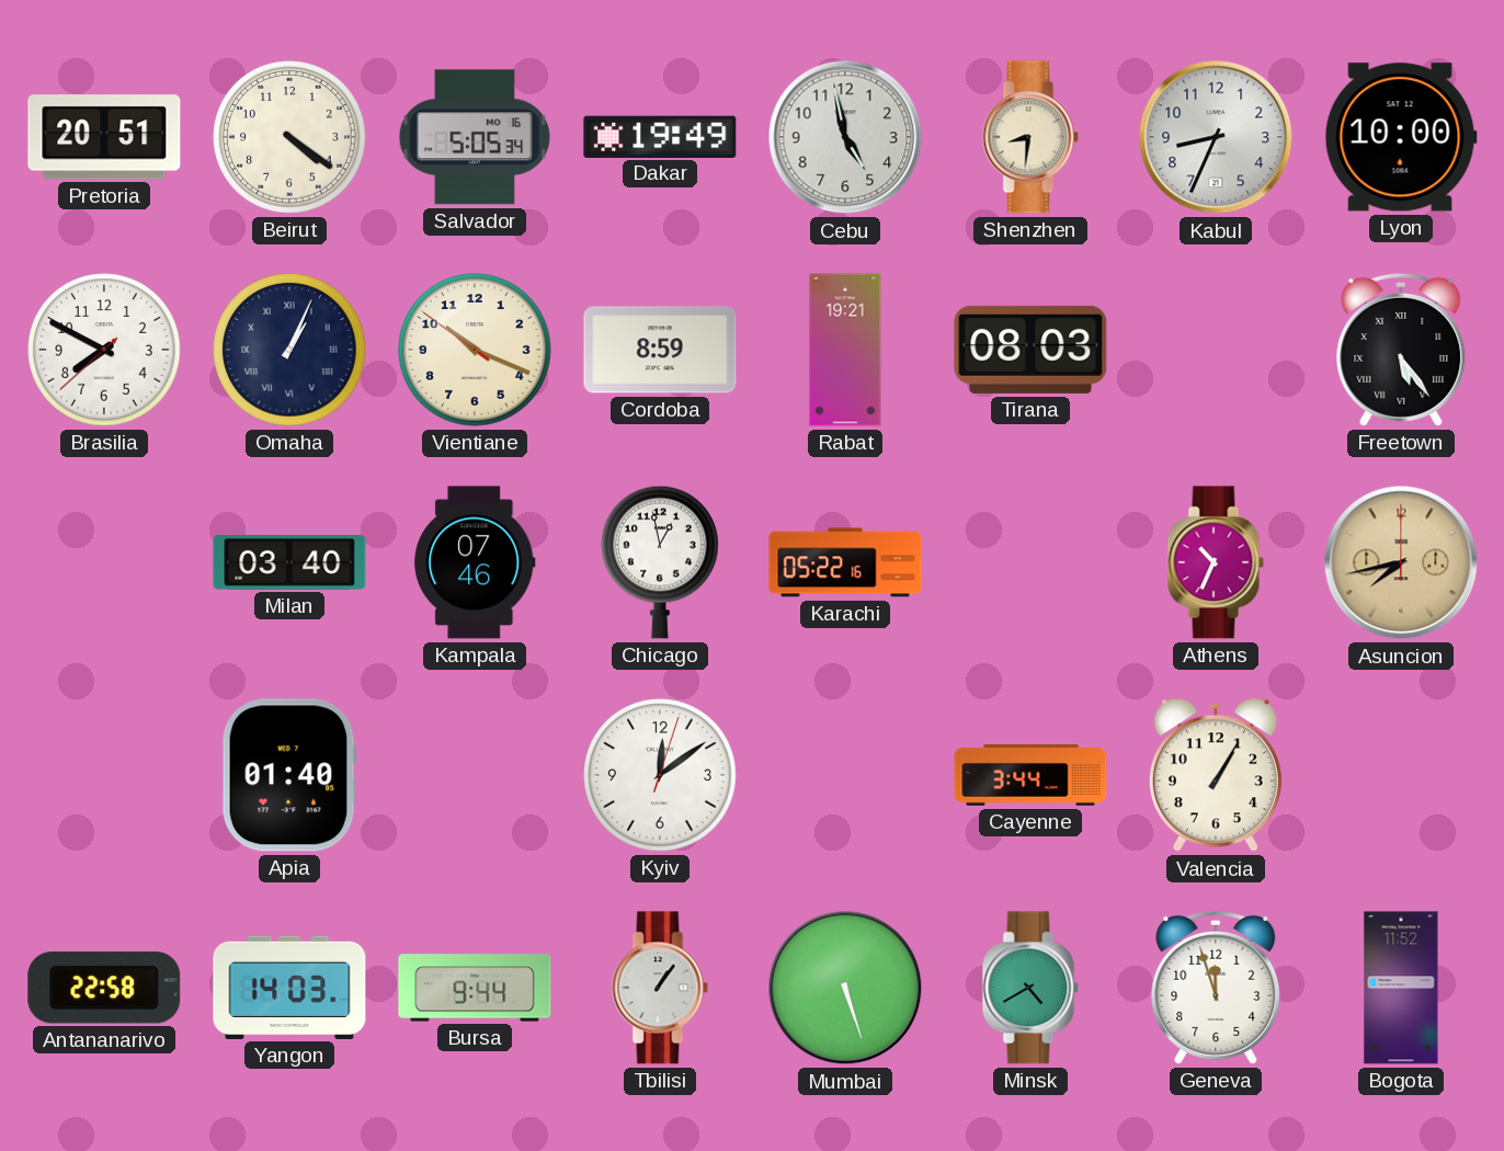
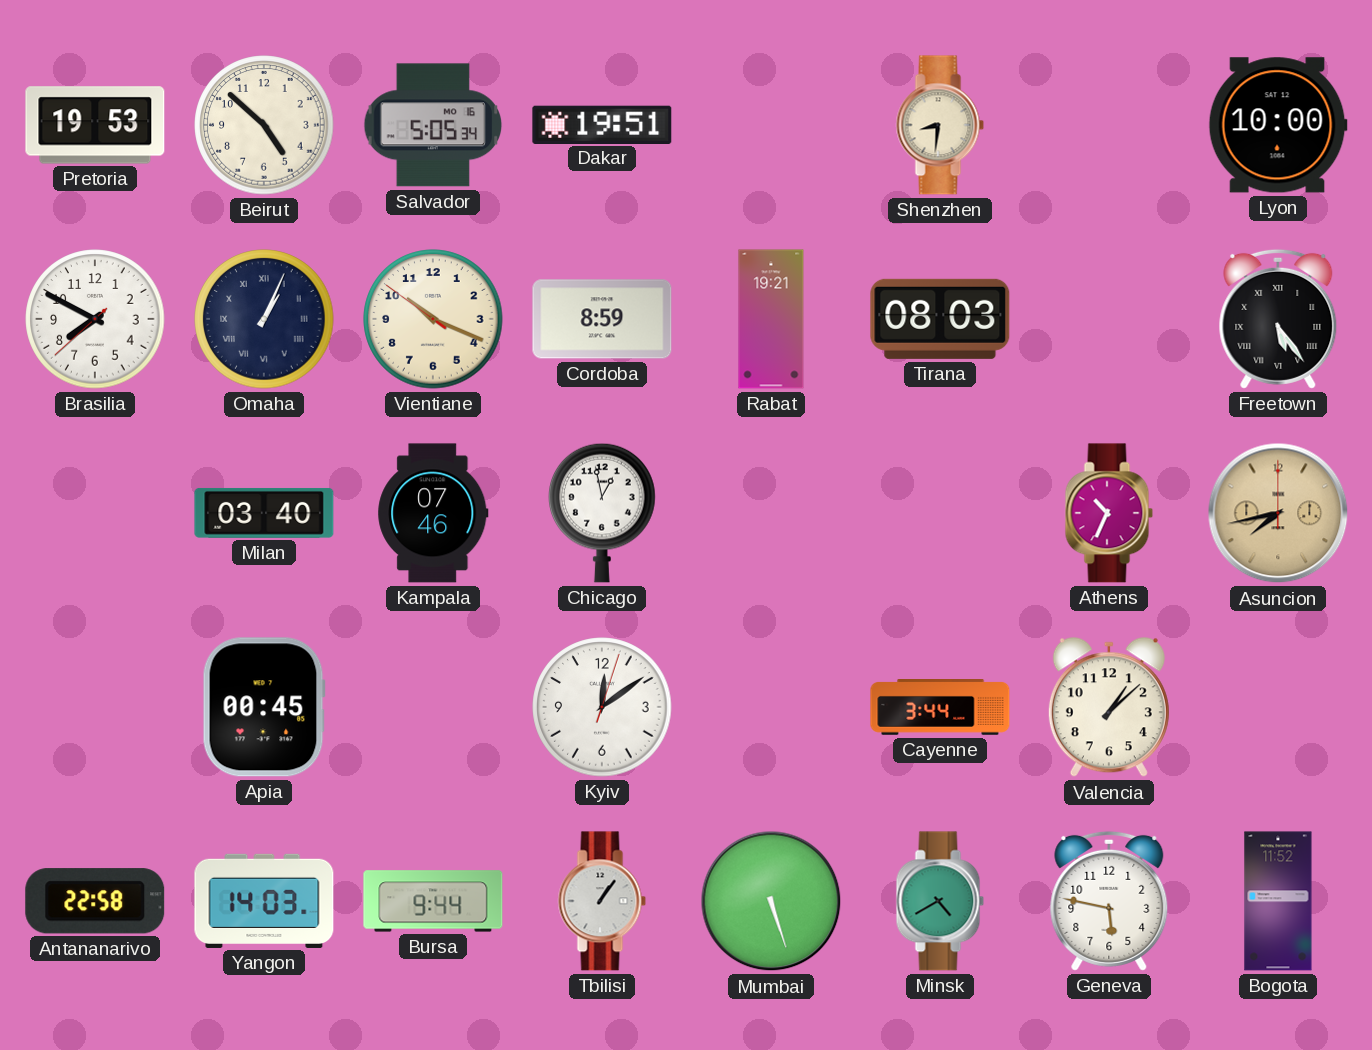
Pretoria: 20:51 -> 19:53 (95, 125)
Beirut: 4:21 -> 4:52 (264, 125)
Dakar: 19:49 -> 19:51 (602, 124)
Cebu: 4:58 -> none (845, 137)
Kabul: 8:34 -> none (1216, 137)
Karachi: 05:22 -> none (845, 562)
Apia: 01:40 -> 00:45 (264, 707)
Valencia: 1:05 -> 1:08 (1109, 708)
Geneva: 11:57 -> 5:47 (1109, 901)
